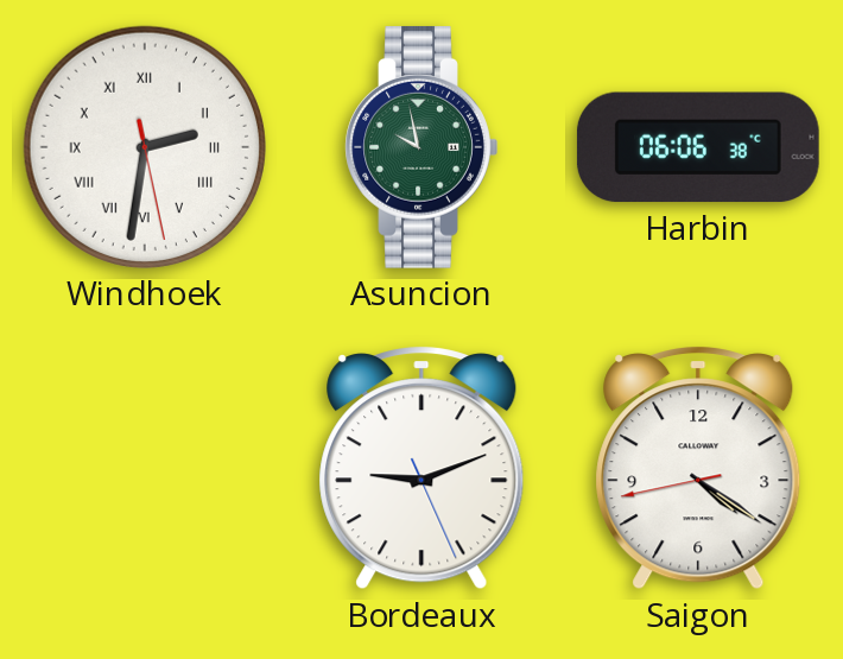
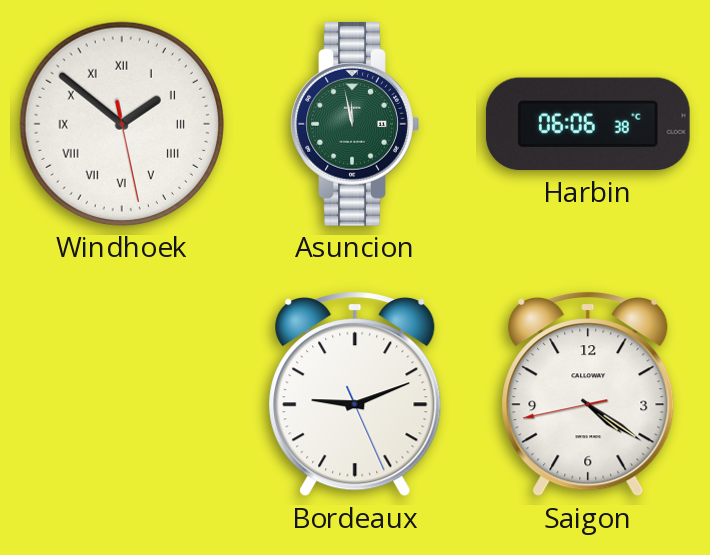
Windhoek: 2:31 -> 1:51 (122, 124)
Asuncion: 9:58 -> 11:58 (355, 124)
